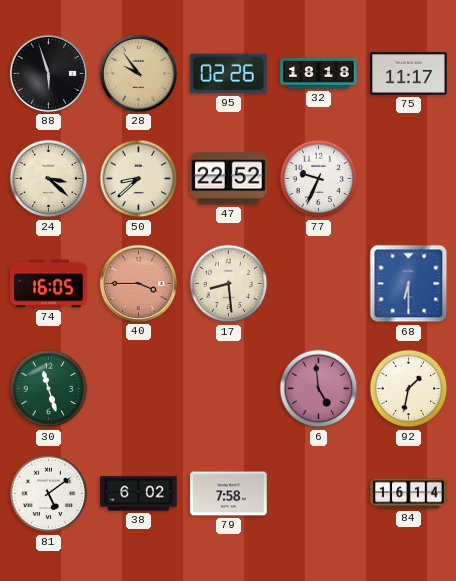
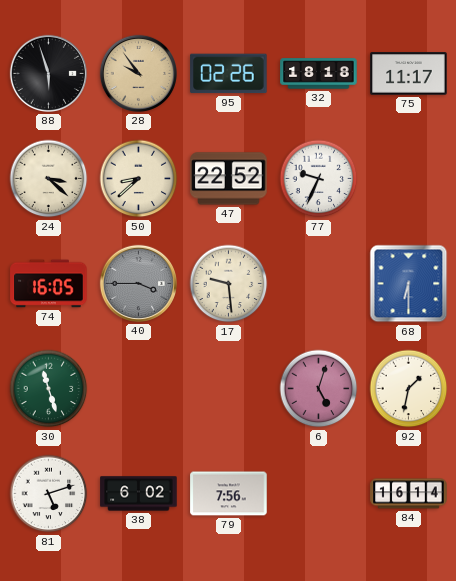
40 dial: salmon -> grey (138, 283)
17: 8:29 -> 9:29 (229, 284)
6: 4:59 -> 5:03 (319, 389)
81: 5:09 -> 5:12 (49, 494)
79: 7:58 -> 7:56 (229, 494)
